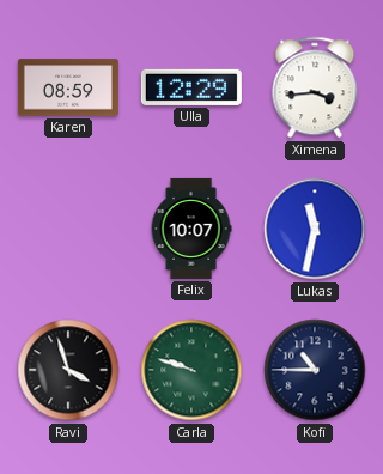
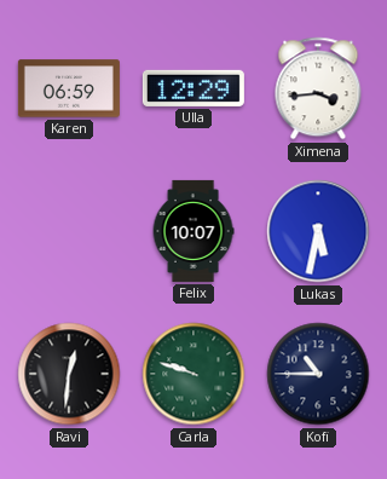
Karen: 08:59 -> 06:59 (69, 88)
Lukas: 11:32 -> 5:32 (318, 231)
Ravi: 3:57 -> 12:31 (69, 374)
